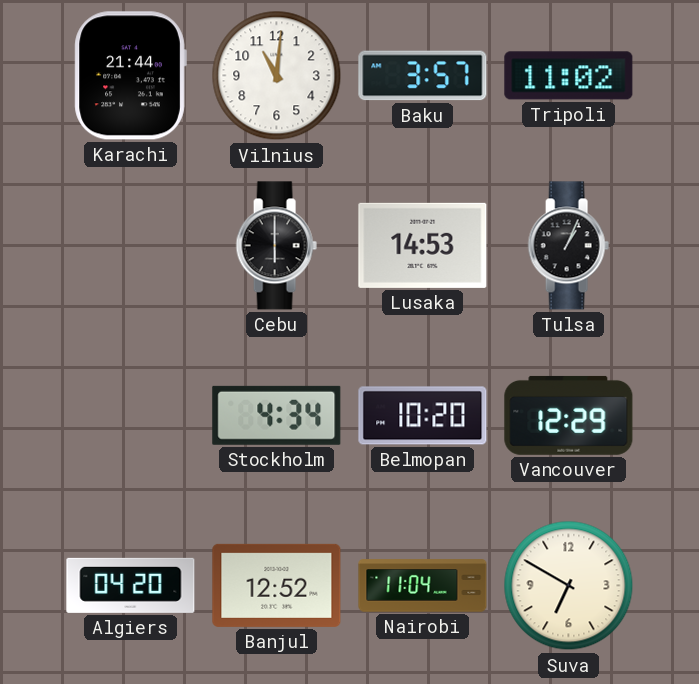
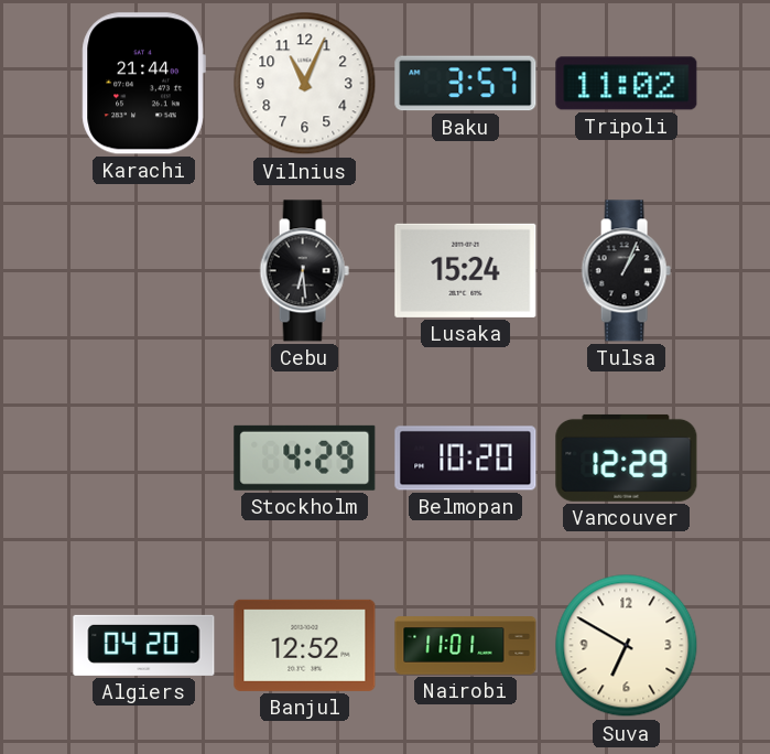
Vilnius: 11:01 -> 11:04 (305, 84)
Cebu: 6:00 -> 6:29 (304, 271)
Lusaka: 14:53 -> 15:24 (466, 270)
Stockholm: 4:34 -> 4:29 (305, 457)
Nairobi: 11:04 -> 11:01 (466, 646)
